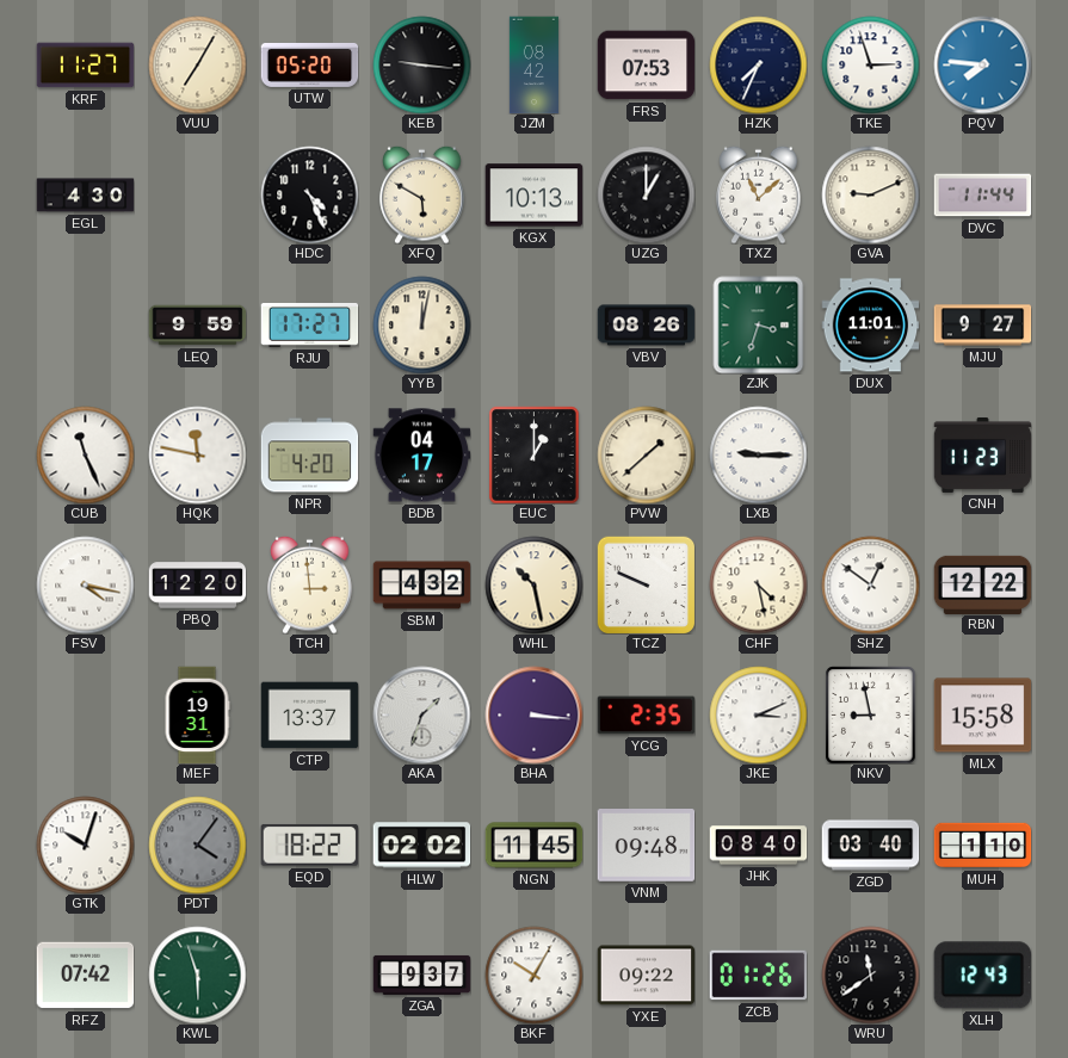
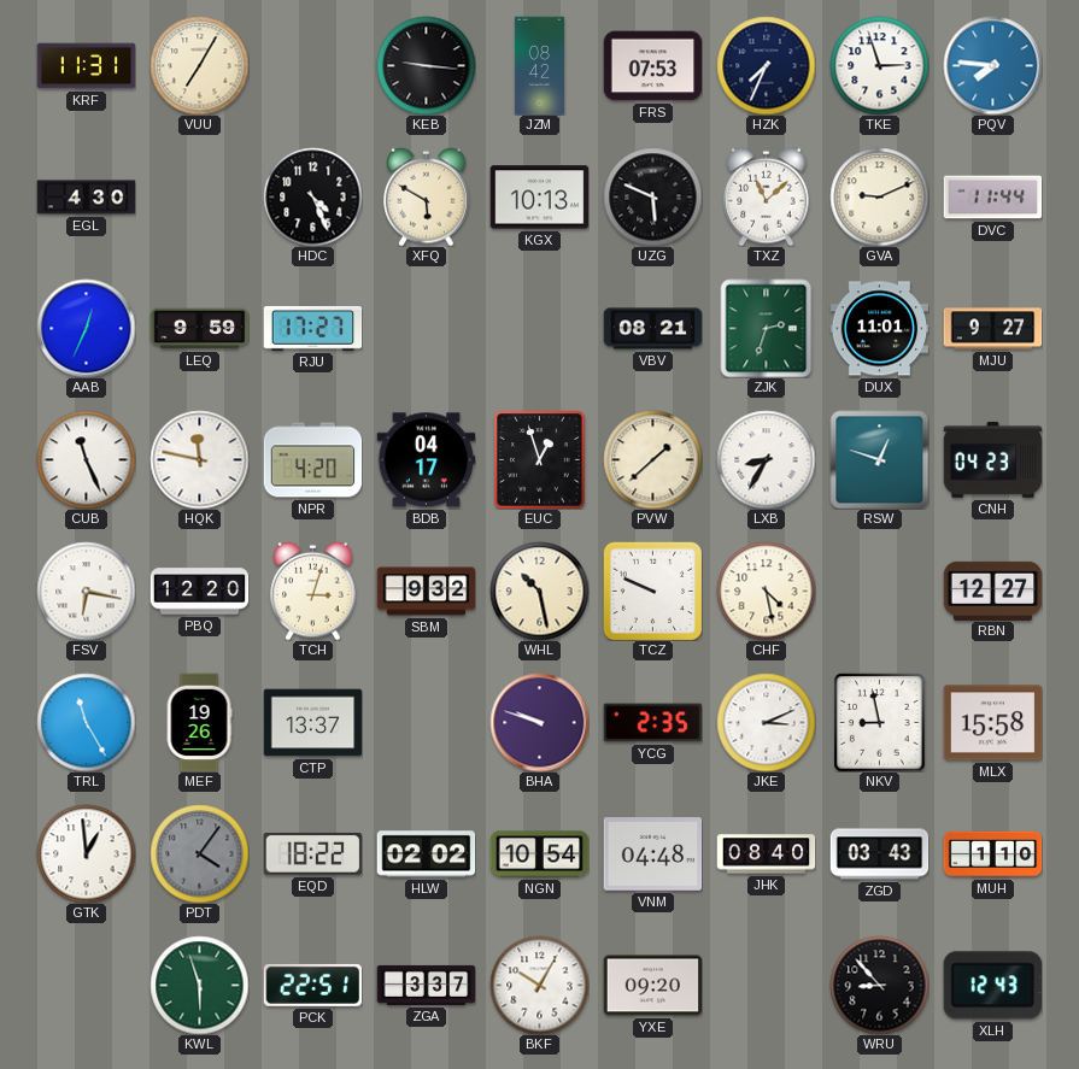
KRF: 11:27 -> 11:31 (86, 66)
UTW: 05:20 -> none (309, 64)
UZG: 1:00 -> 5:49 (652, 196)
AAB: none -> 12:34 (86, 328)
YYB: 12:02 -> none (421, 324)
VBV: 08:26 -> 08:21 (652, 329)
ZJK: 3:33 -> 2:33 (767, 328)
EUC: 1:00 -> 12:57 (540, 459)
LXB: 9:15 -> 8:35 (766, 459)
RSW: none -> 12:48 (879, 459)
CNH: 11:23 -> 04:23 (992, 459)
FSV: 4:17 -> 6:17 (86, 591)
TCH: 2:59 -> 3:03 (313, 591)
SBM: 4:32 -> 9:32 (426, 592)
SHZ: 12:51 -> none (870, 584)
RBN: 12:22 -> 12:27 (992, 591)
TRL: none -> 11:25 (86, 722)
MEF: 19:31 -> 19:26 (199, 722)
AKA: 1:33 -> none (421, 714)
BHA: 3:16 -> 9:48 (539, 722)
GTK: 10:03 -> 12:59 (86, 853)
NGN: 11:45 -> 10:54 (539, 854)
VNM: 09:48 -> 04:48 (652, 854)
ZGD: 03:40 -> 03:43 (879, 854)
RFZ: 07:42 -> none (85, 976)
PCK: none -> 22:51 (312, 985)
ZGA: 9:37 -> 3:37 (426, 985)
YXE: 09:22 -> 09:20 (652, 986)
ZCB: 01:26 -> none (758, 976)
WRU: 11:39 -> 8:53 (879, 985)
